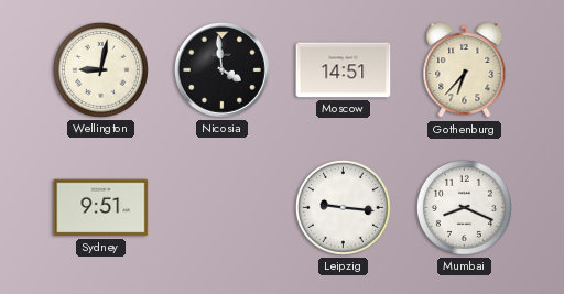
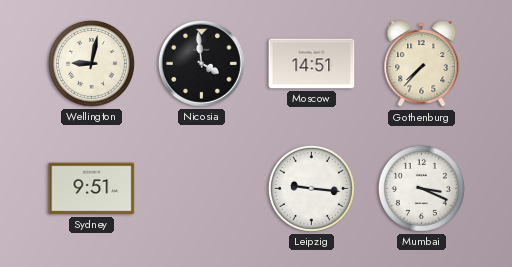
Gothenburg: 6:37 -> 7:37 (422, 64)
Mumbai: 8:19 -> 3:19 (421, 188)
